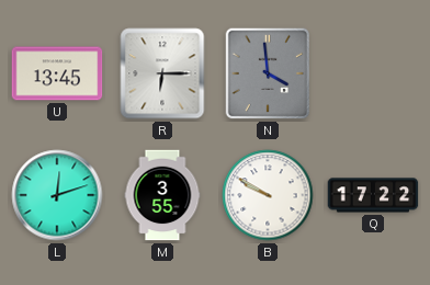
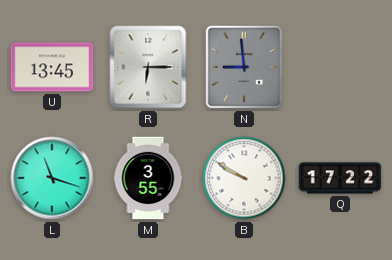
N: 3:59 -> 8:59 (244, 67)
L: 12:12 -> 11:18 (52, 178)
